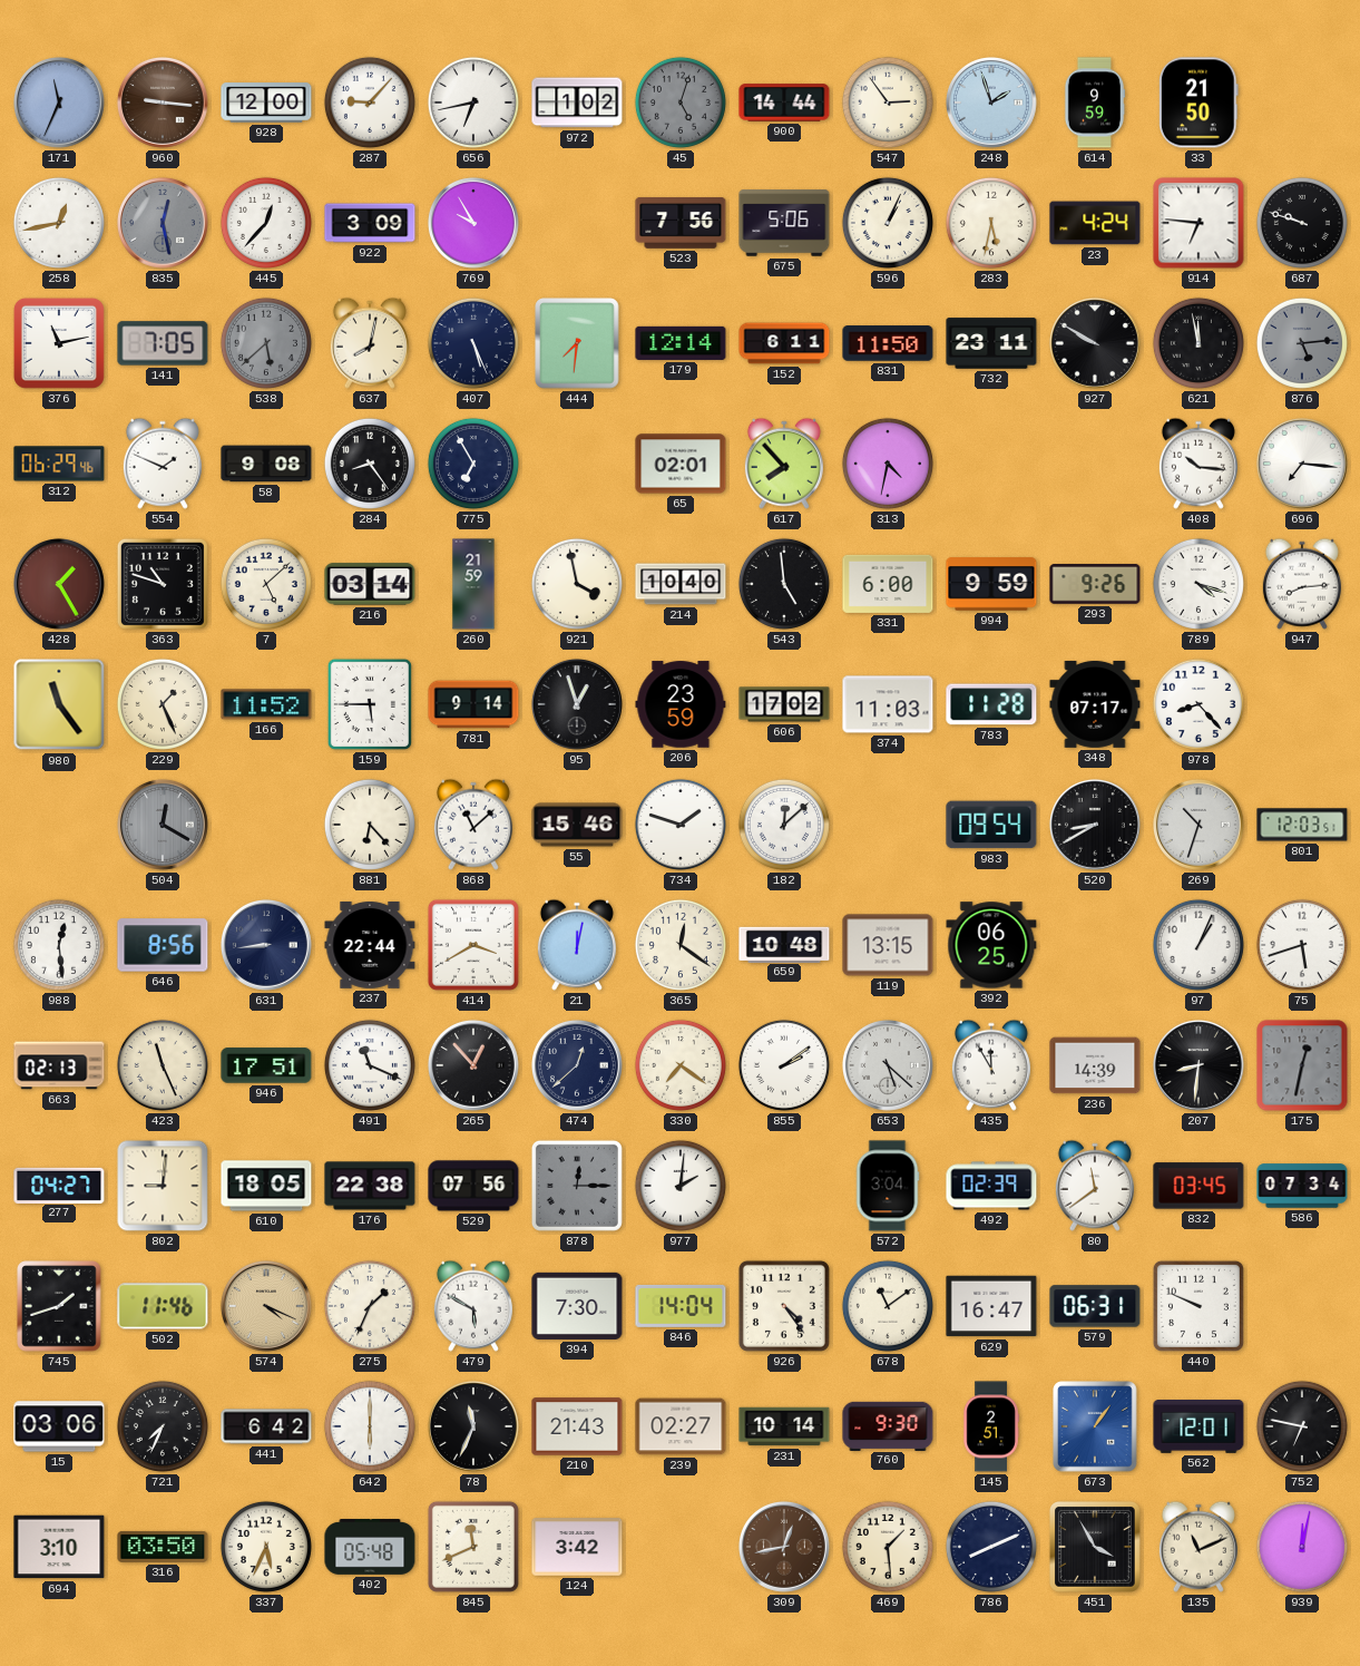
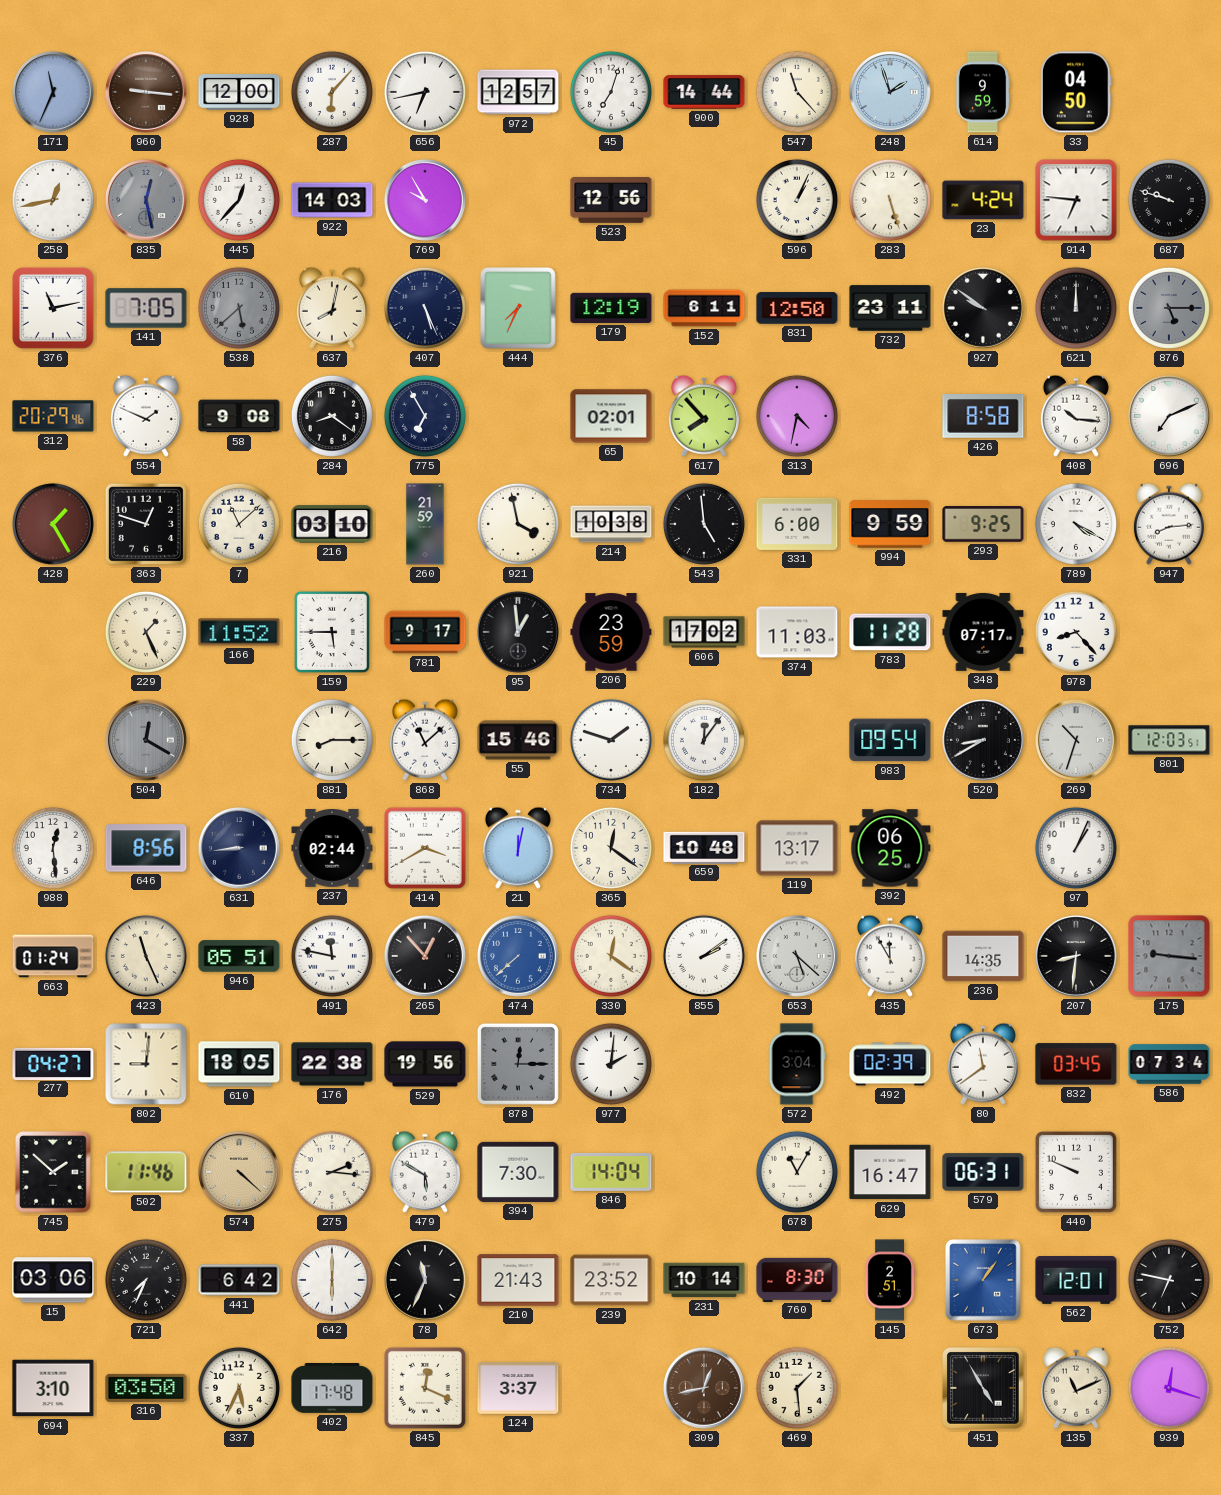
287: 9:07 -> 6:07 (332, 92)
972: 1:02 -> 12:57 (518, 92)
45: 5:03 -> 7:03 (611, 92)
45 dial: grey -> white (611, 92)
547: 2:54 -> 11:23 (797, 92)
33: 21:50 -> 04:50 (1077, 92)
922: 3:09 -> 14:03 (332, 200)
523: 7:56 -> 12:56 (611, 201)
675: 5:06 -> none (784, 223)
283: 5:32 -> 5:27 (890, 200)
444: 7:31 -> 7:34 (518, 308)
179: 12:14 -> 12:19 (611, 308)
831: 11:50 -> 12:50 (797, 308)
927: 9:50 -> 9:51 (984, 309)
621: 11:58 -> 12:00 (1076, 308)
876: 5:14 -> 5:15 (1169, 308)
312: 06:29 -> 20:29 (53, 416)
284: 8:24 -> 8:21 (332, 416)
426: none -> 8:58 (983, 417)
696: 7:16 -> 7:11 (1170, 417)
363: 10:48 -> 12:48 (146, 524)
7: 5:08 -> 11:08 (239, 524)
216: 03:14 -> 03:10 (332, 524)
214: 10:40 -> 10:38 (611, 524)
293: 9:26 -> 9:25 (983, 524)
789: 4:18 -> 4:20 (1076, 524)
980: 11:24 -> none (59, 704)
781: 9:14 -> 9:17 (425, 632)
95: 12:57 -> 12:59 (519, 633)
881: 6:23 -> 8:15 (332, 740)
182: 12:08 -> 12:06 (704, 740)
237: 22:44 -> 02:44 (332, 848)
119: 13:15 -> 13:17 (797, 848)
75: 5:42 -> none (1302, 945)
663: 02:13 -> 01:24 (53, 956)
946: 17:51 -> 05:51 (239, 956)
491: 11:19 -> 11:47 (332, 956)
474: 12:38 -> 7:38 (519, 957)
474 dial: navy -> blue (519, 957)
330: 7:21 -> 12:21 (611, 956)
236: 14:39 -> 14:35 (983, 956)
175: 12:32 -> 9:16 (1169, 956)
529: 07:56 -> 19:56 (425, 1064)
745: 1:42 -> 1:52 (53, 1172)
574: 4:19 -> 4:22 (240, 1173)
275: 1:34 -> 2:16 (332, 1172)
926: 4:24 -> none (784, 1306)
678: 11:09 -> 11:05 (797, 1172)
239: 02:27 -> 23:52 (611, 1280)
760: 9:30 -> 8:30 (797, 1279)
402: 05:48 -> 17:48 (332, 1389)
845: 11:41 -> 12:19 (425, 1388)
124: 3:42 -> 3:37 (518, 1388)
786: 8:11 -> none (991, 1547)
451: 3:55 -> 4:55 (984, 1389)
939: 12:02 -> 12:18 (1169, 1388)
